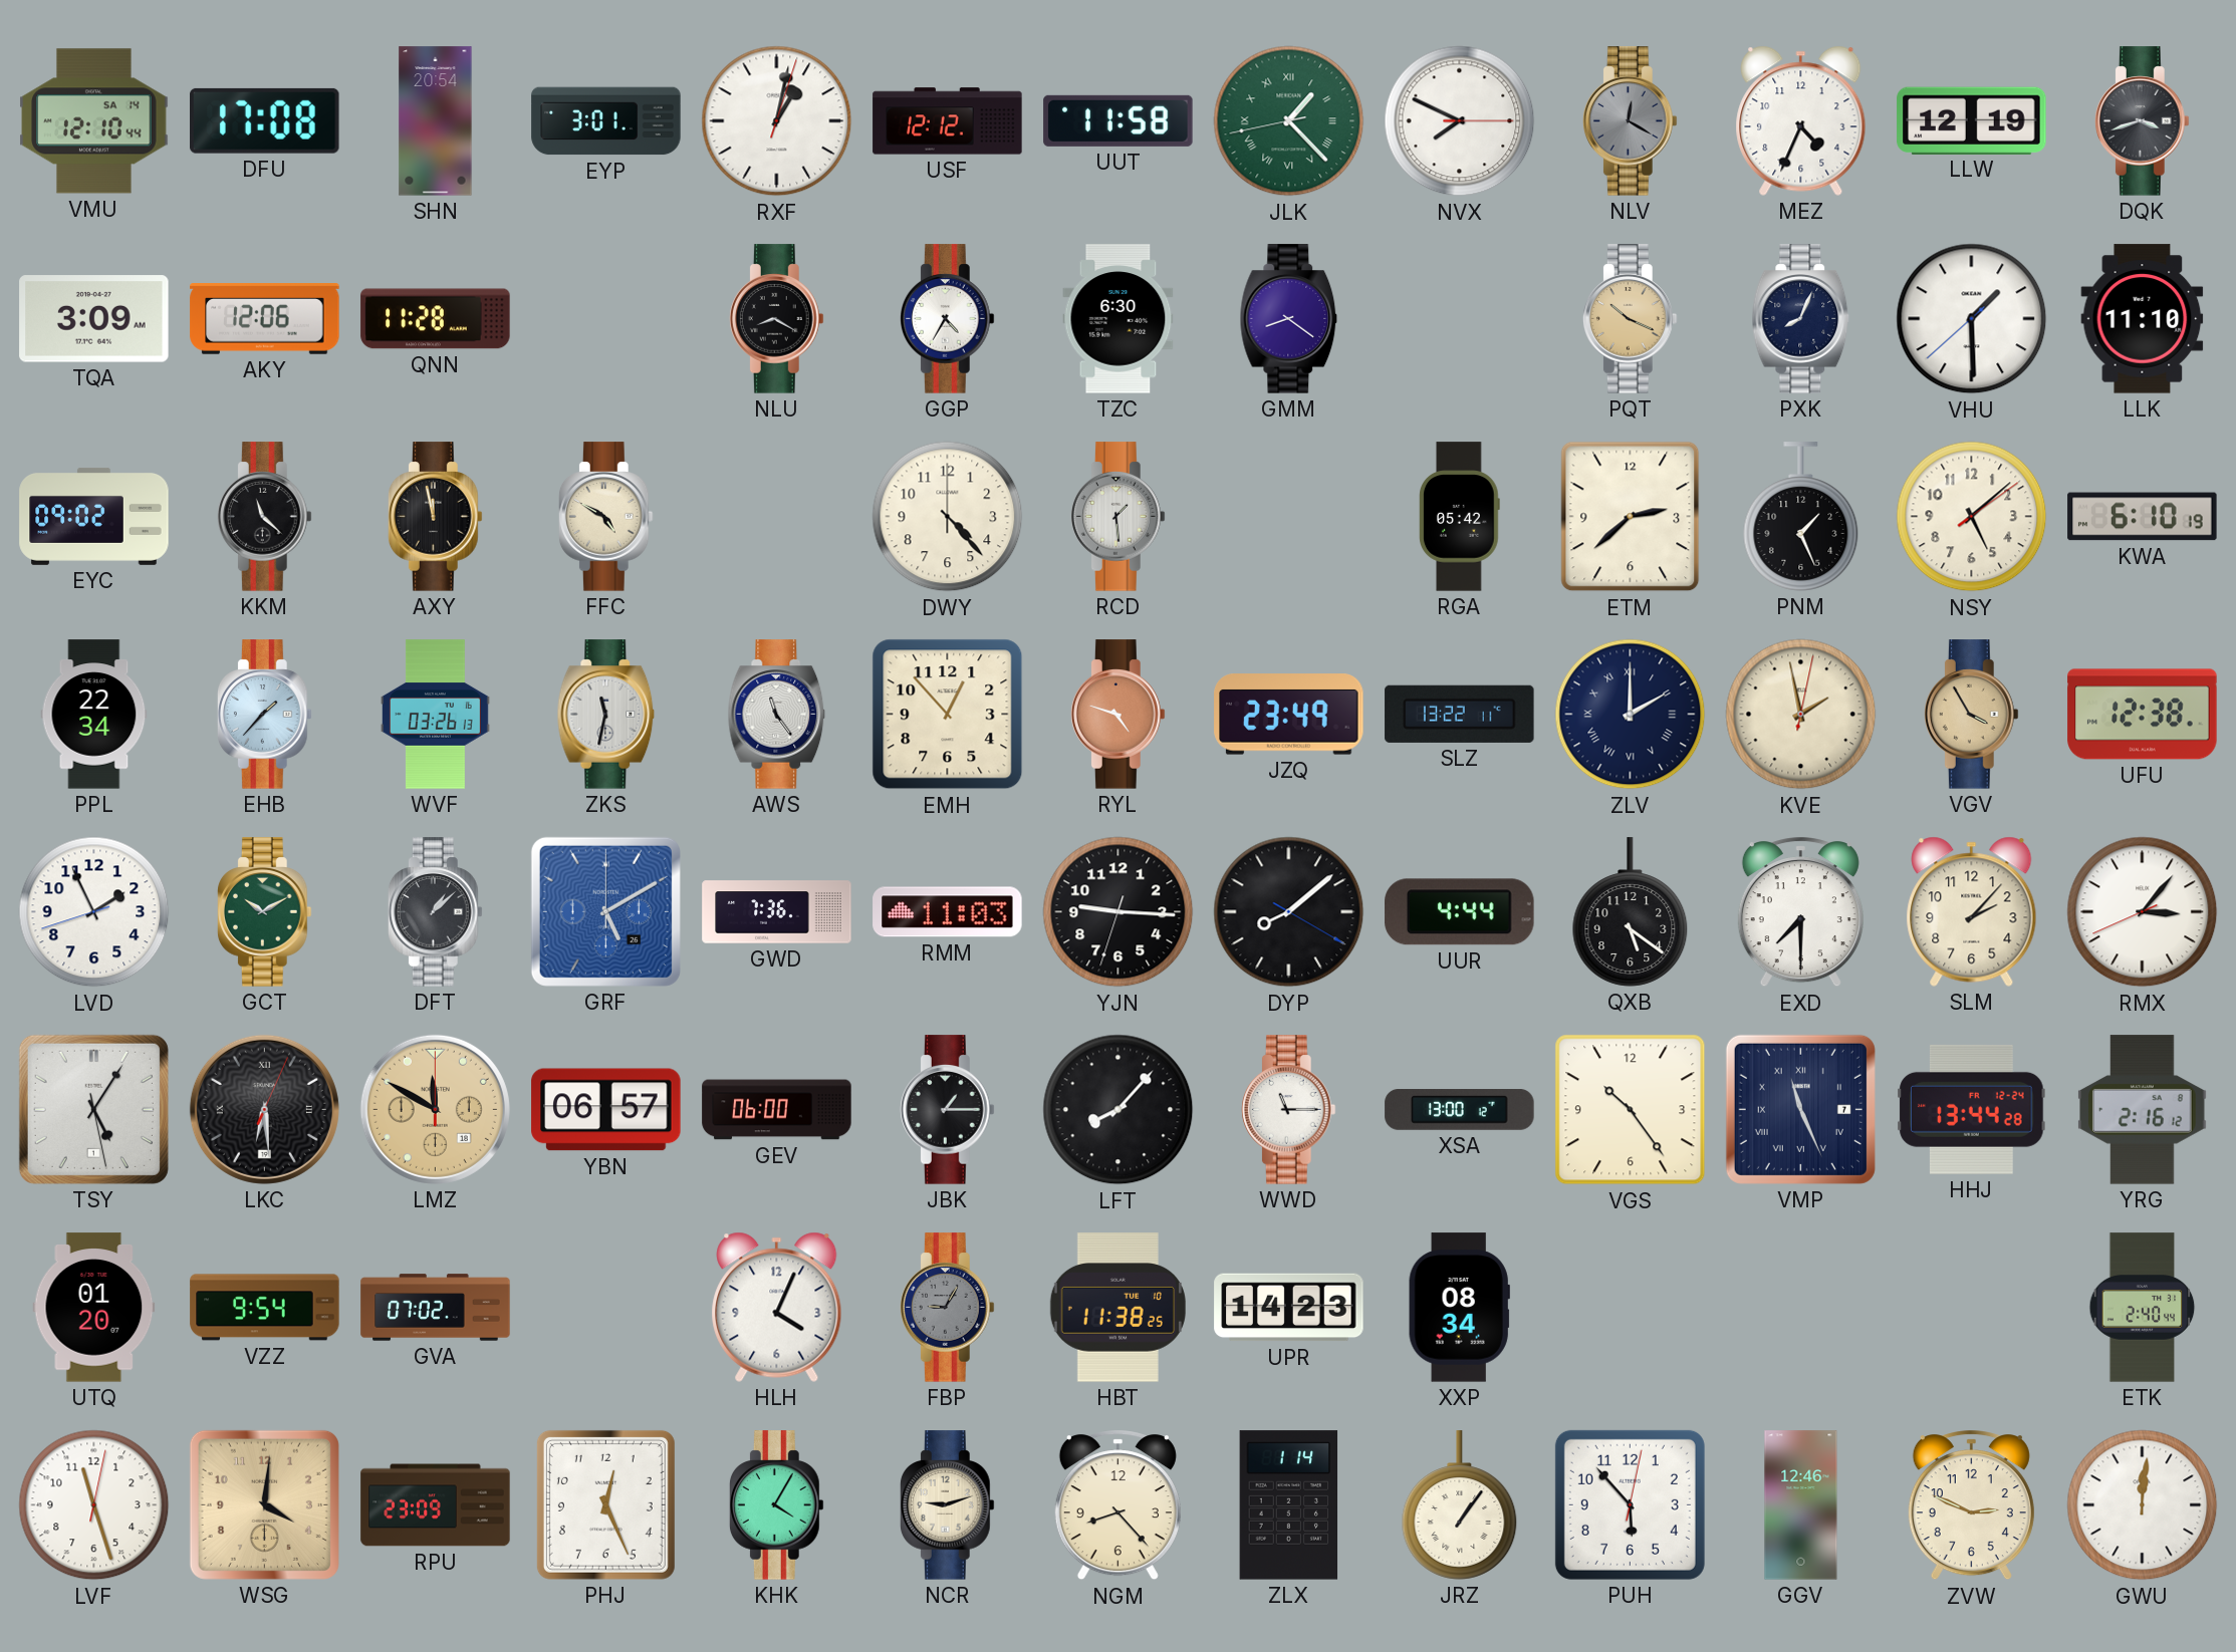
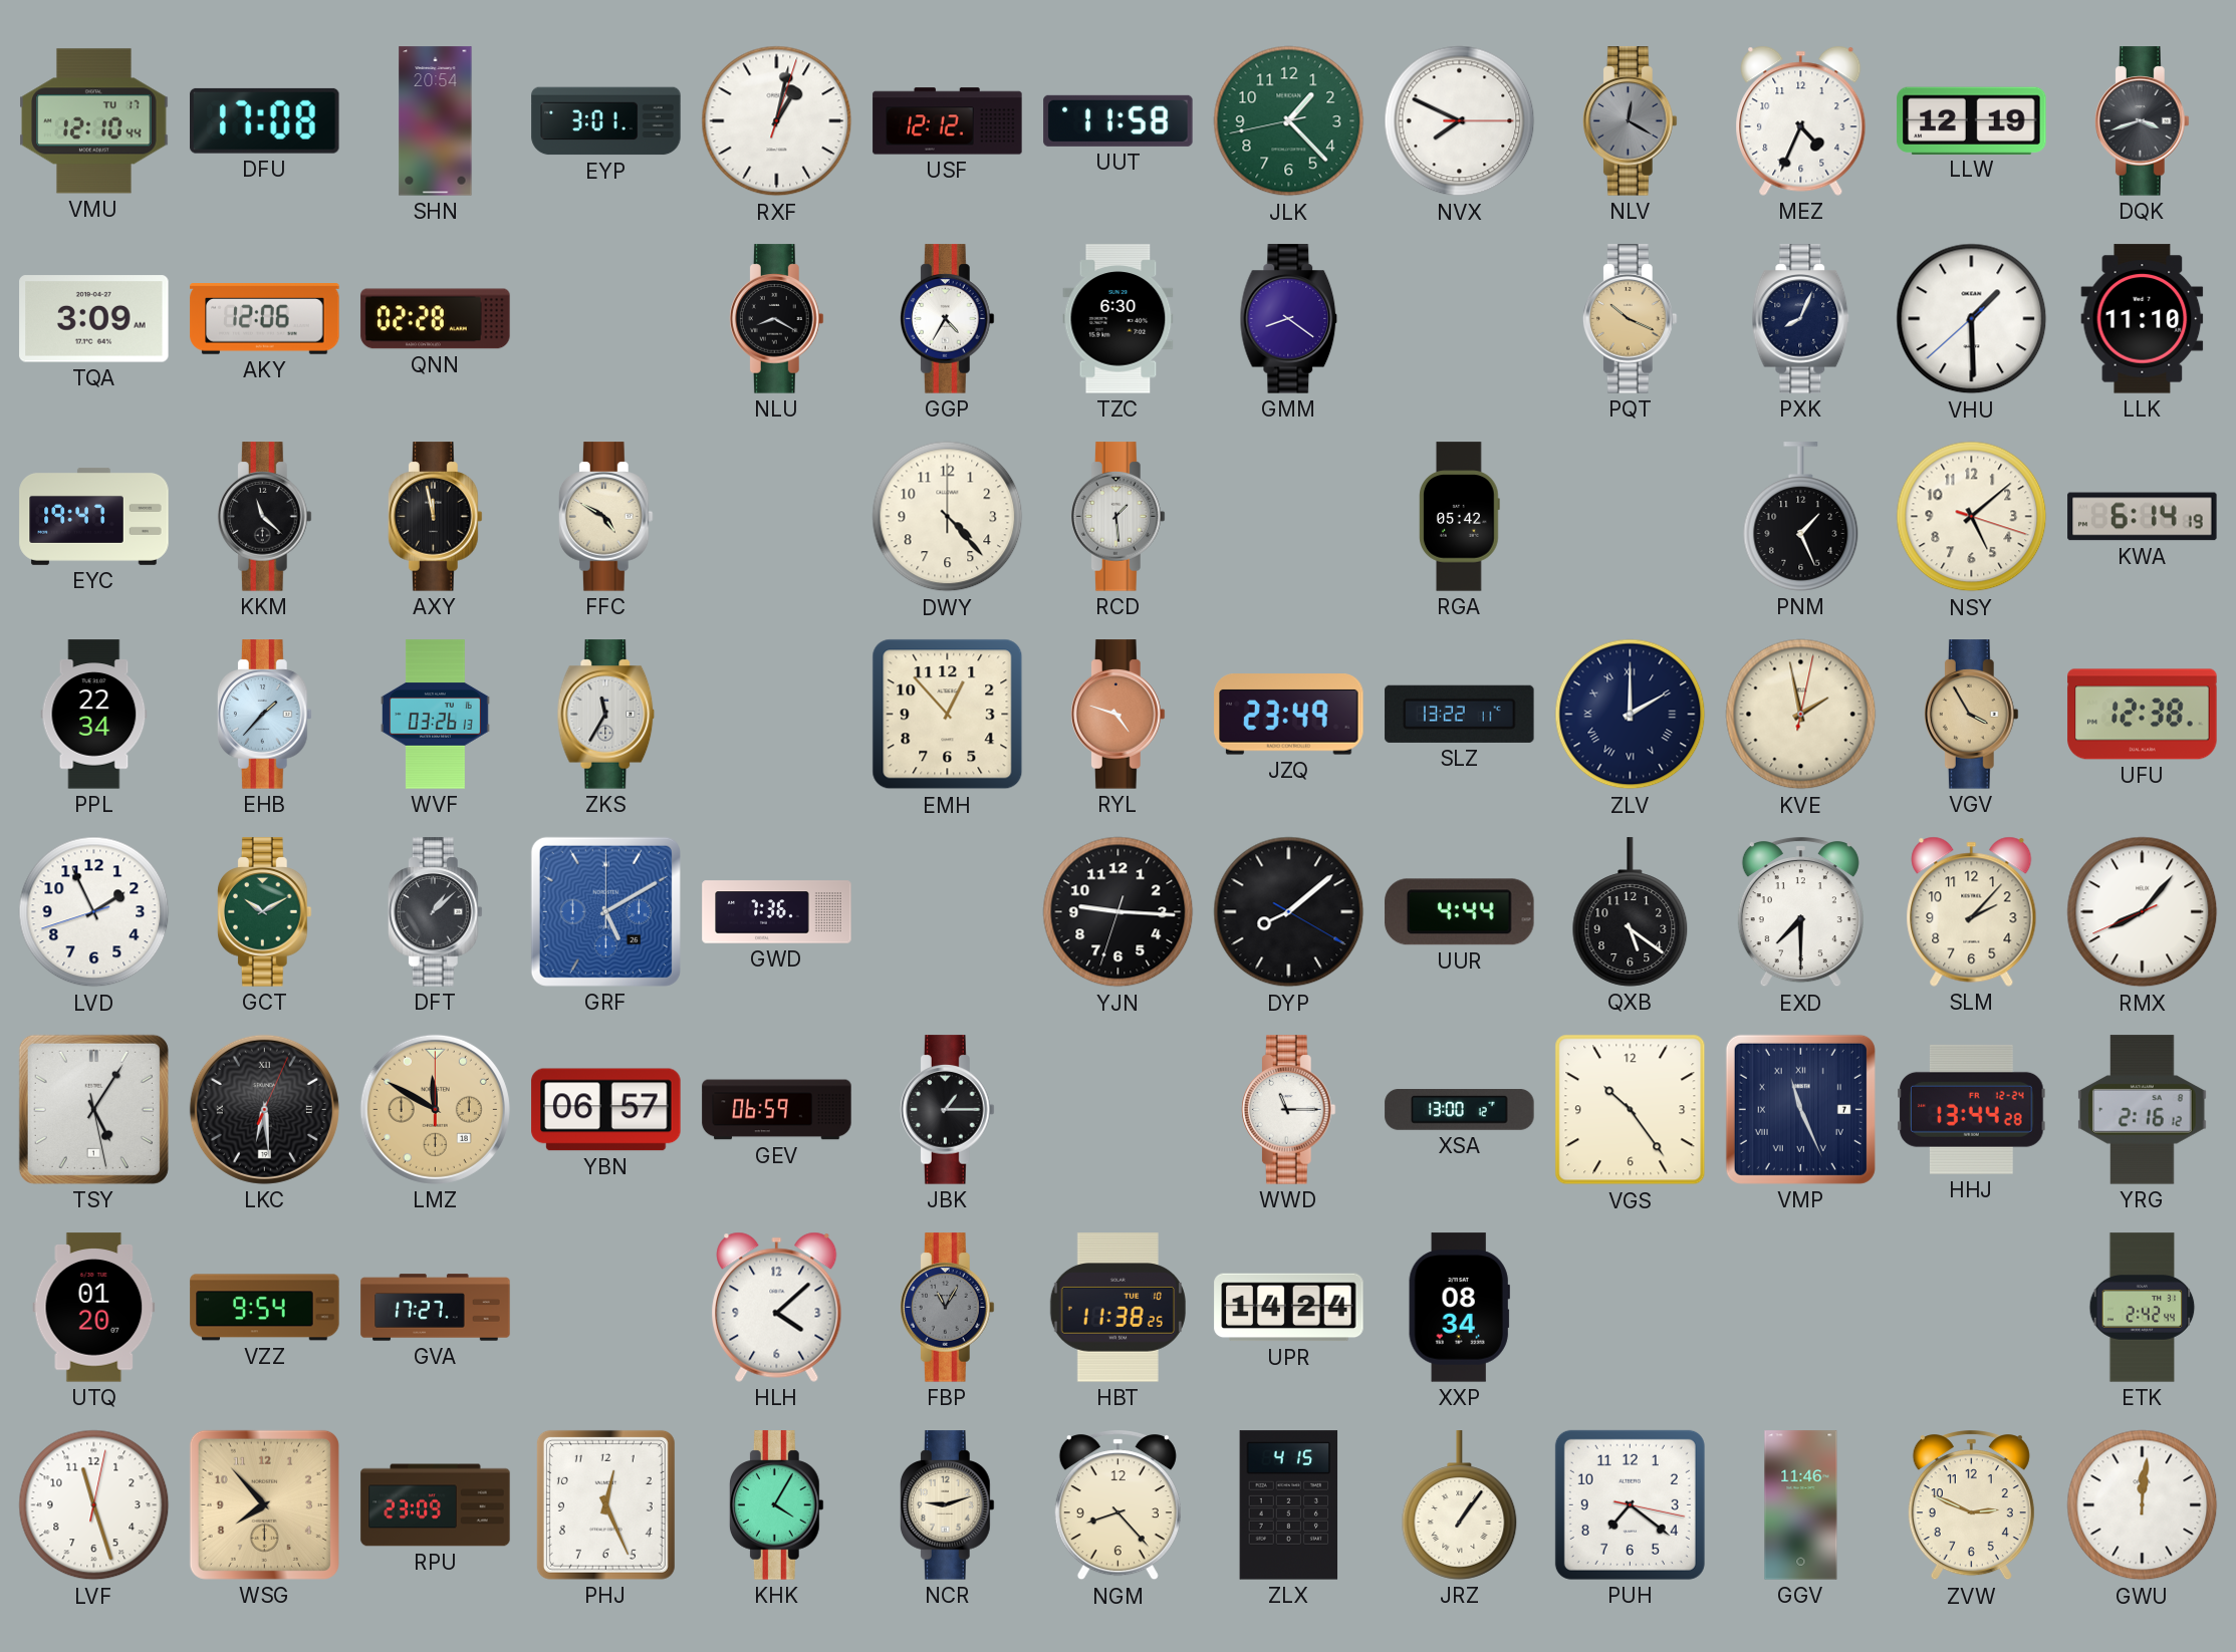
VMU date: SA 14 -> TU 17 (94, 121)
JLK numerals: Roman -> Arabic (1289, 121)
QNN: 11:28 -> 02:28 (436, 319)
EYC: 09:02 -> 19:47 (94, 516)
ETM: 2:38 -> none (1631, 517)
NSY: 5:08:09 -> 5:08:18 (1972, 517)
KWA: 6:10 -> 6:14 (2143, 517)
ZKS: 11:32 -> 11:35 (606, 715)
AWS: 11:24 -> none (777, 715)
RMM: 11:03 -> none (948, 912)
RMX: 3:06 -> 8:06 (2143, 912)
GEV: 06:00 -> 06:59 (777, 1110)
LFT: 8:07 -> none (1119, 1110)
GVA: 07:02 -> 17:27 (436, 1308)
HLH: 4:04 -> 4:08 (777, 1307)
FBP: 9:05 -> 11:05 (947, 1308)
UPR: 14:23 -> 14:24 (1289, 1308)
ETK: 2:40 -> 2:42 (2143, 1308)
WSG: 4:01 -> 7:53 (264, 1504)
ZLX: 1:14 -> 4:15 (1289, 1505)
PUH: 5:53 -> 7:21 (1630, 1504)
GGV: 12:46 -> 11:46 (1801, 1505)
